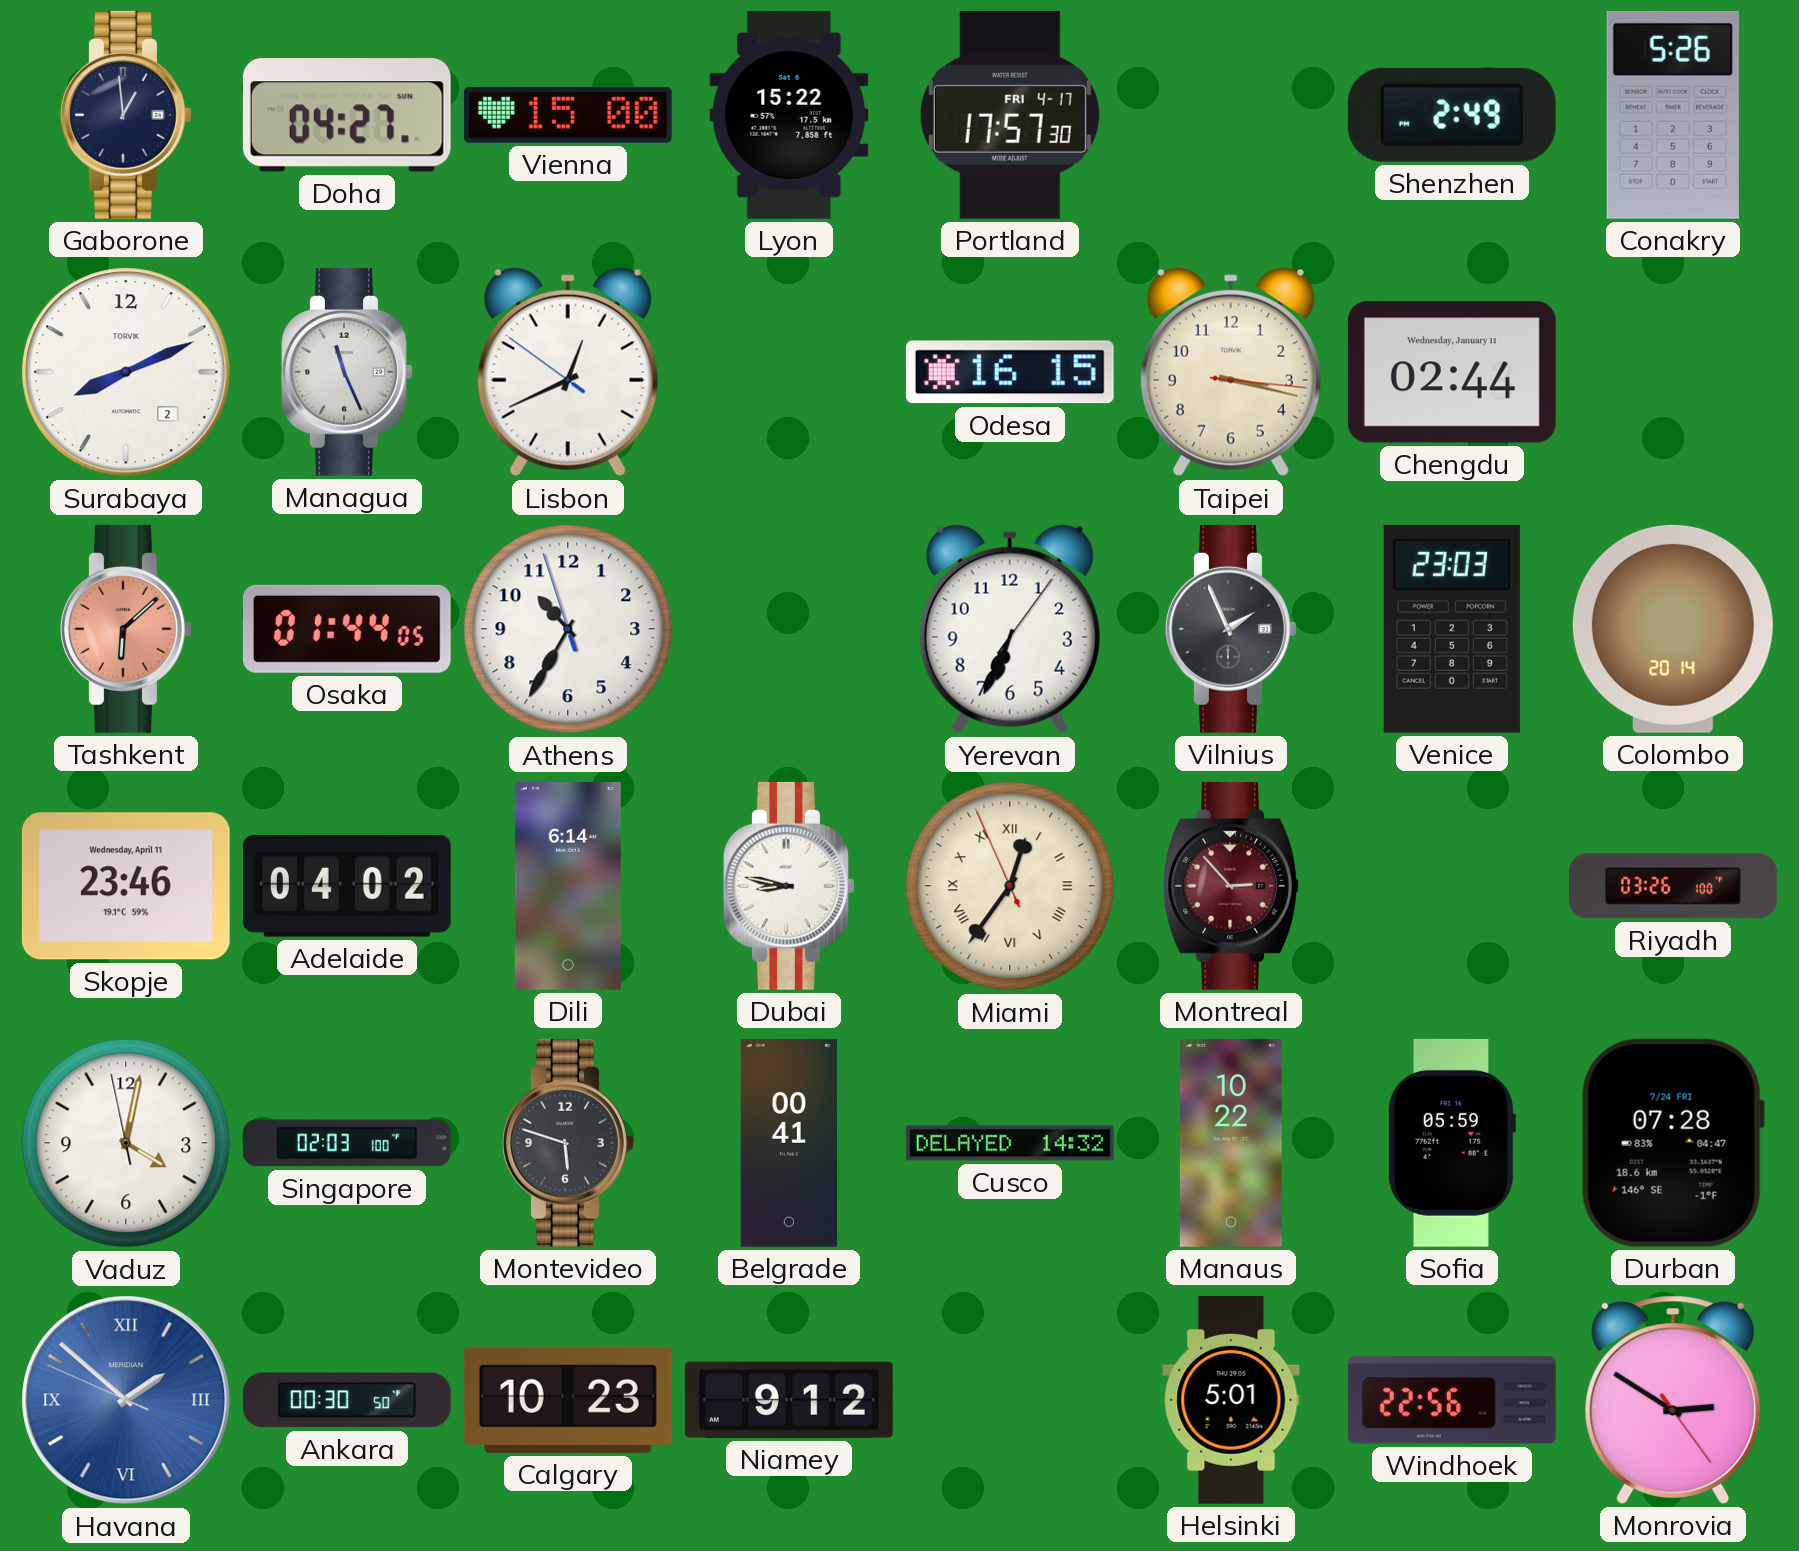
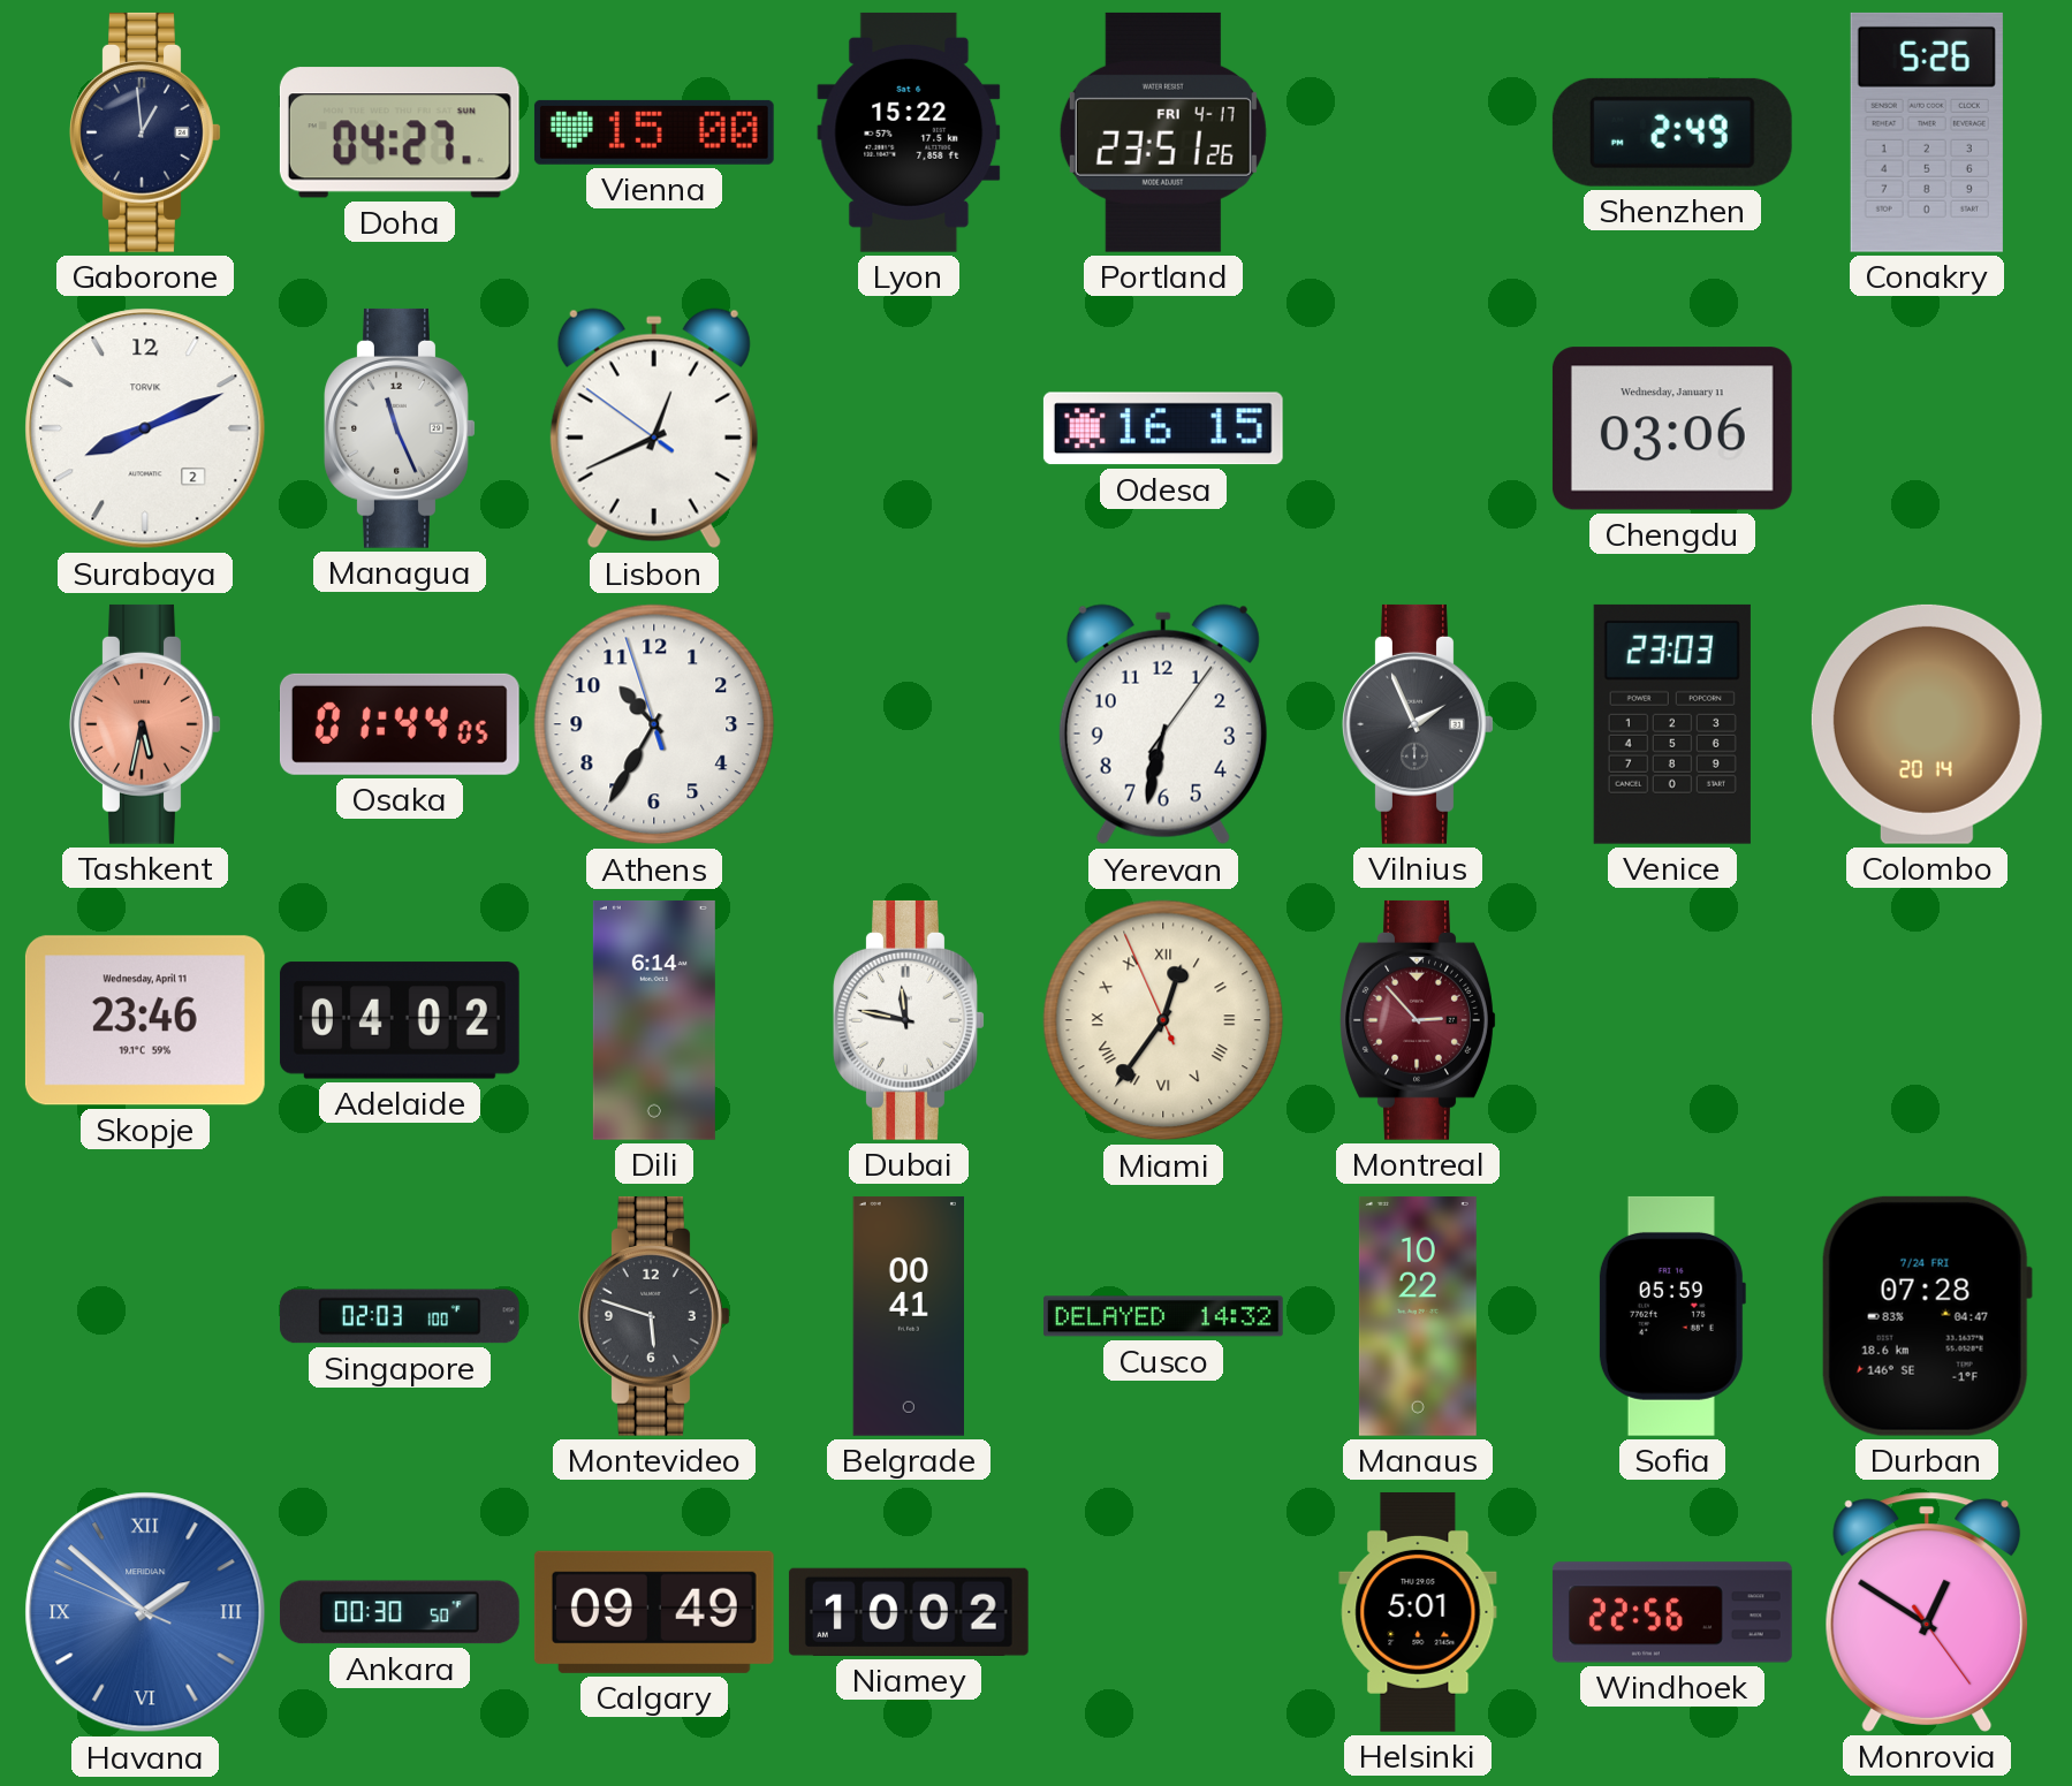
Portland: 17:57 -> 23:51 (1163, 132)
Taipei: 3:17 -> none (1231, 372)
Chengdu: 02:44 -> 03:06 (1672, 428)
Tashkent: 6:08 -> 5:32 (145, 724)
Yerevan: 6:34 -> 6:32 (1163, 724)
Dubai: 8:47 -> 11:47 (909, 1020)
Riyadh: 03:26 -> none (1674, 886)
Vaduz: 4:01 -> none (126, 1143)
Calgary: 10:23 -> 09:49 (654, 1612)
Niamey: 9:12 -> 10:02 (909, 1612)
Monrovia: 2:50 -> 12:50 (1927, 1612)
